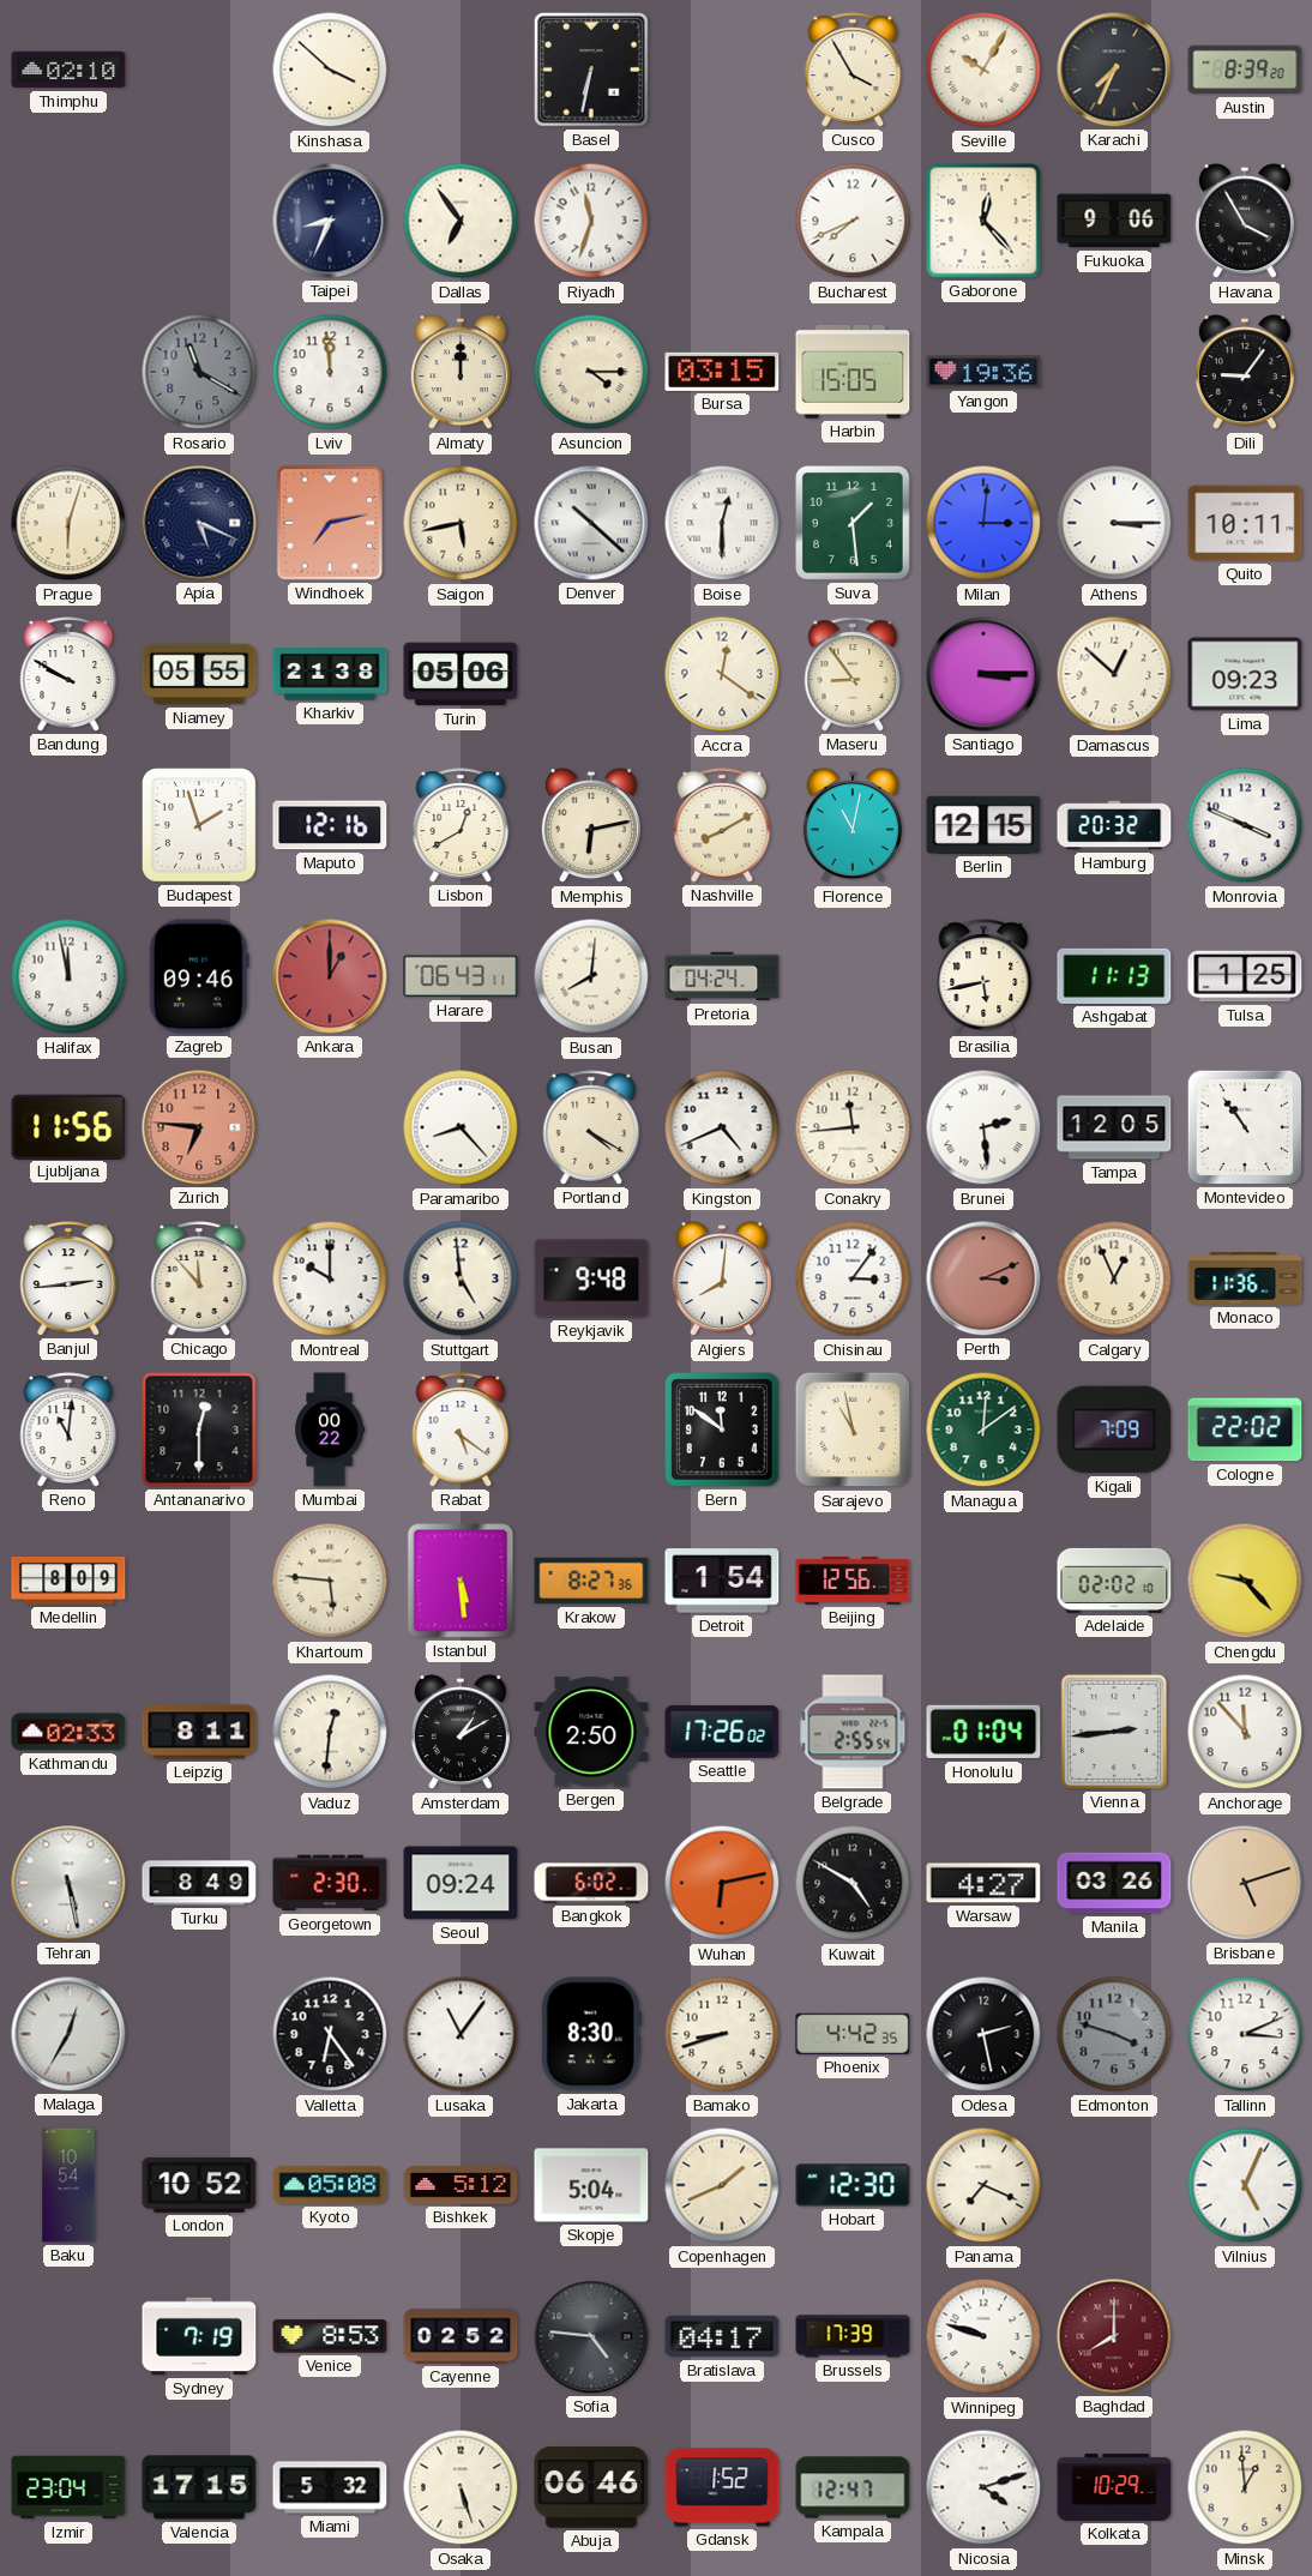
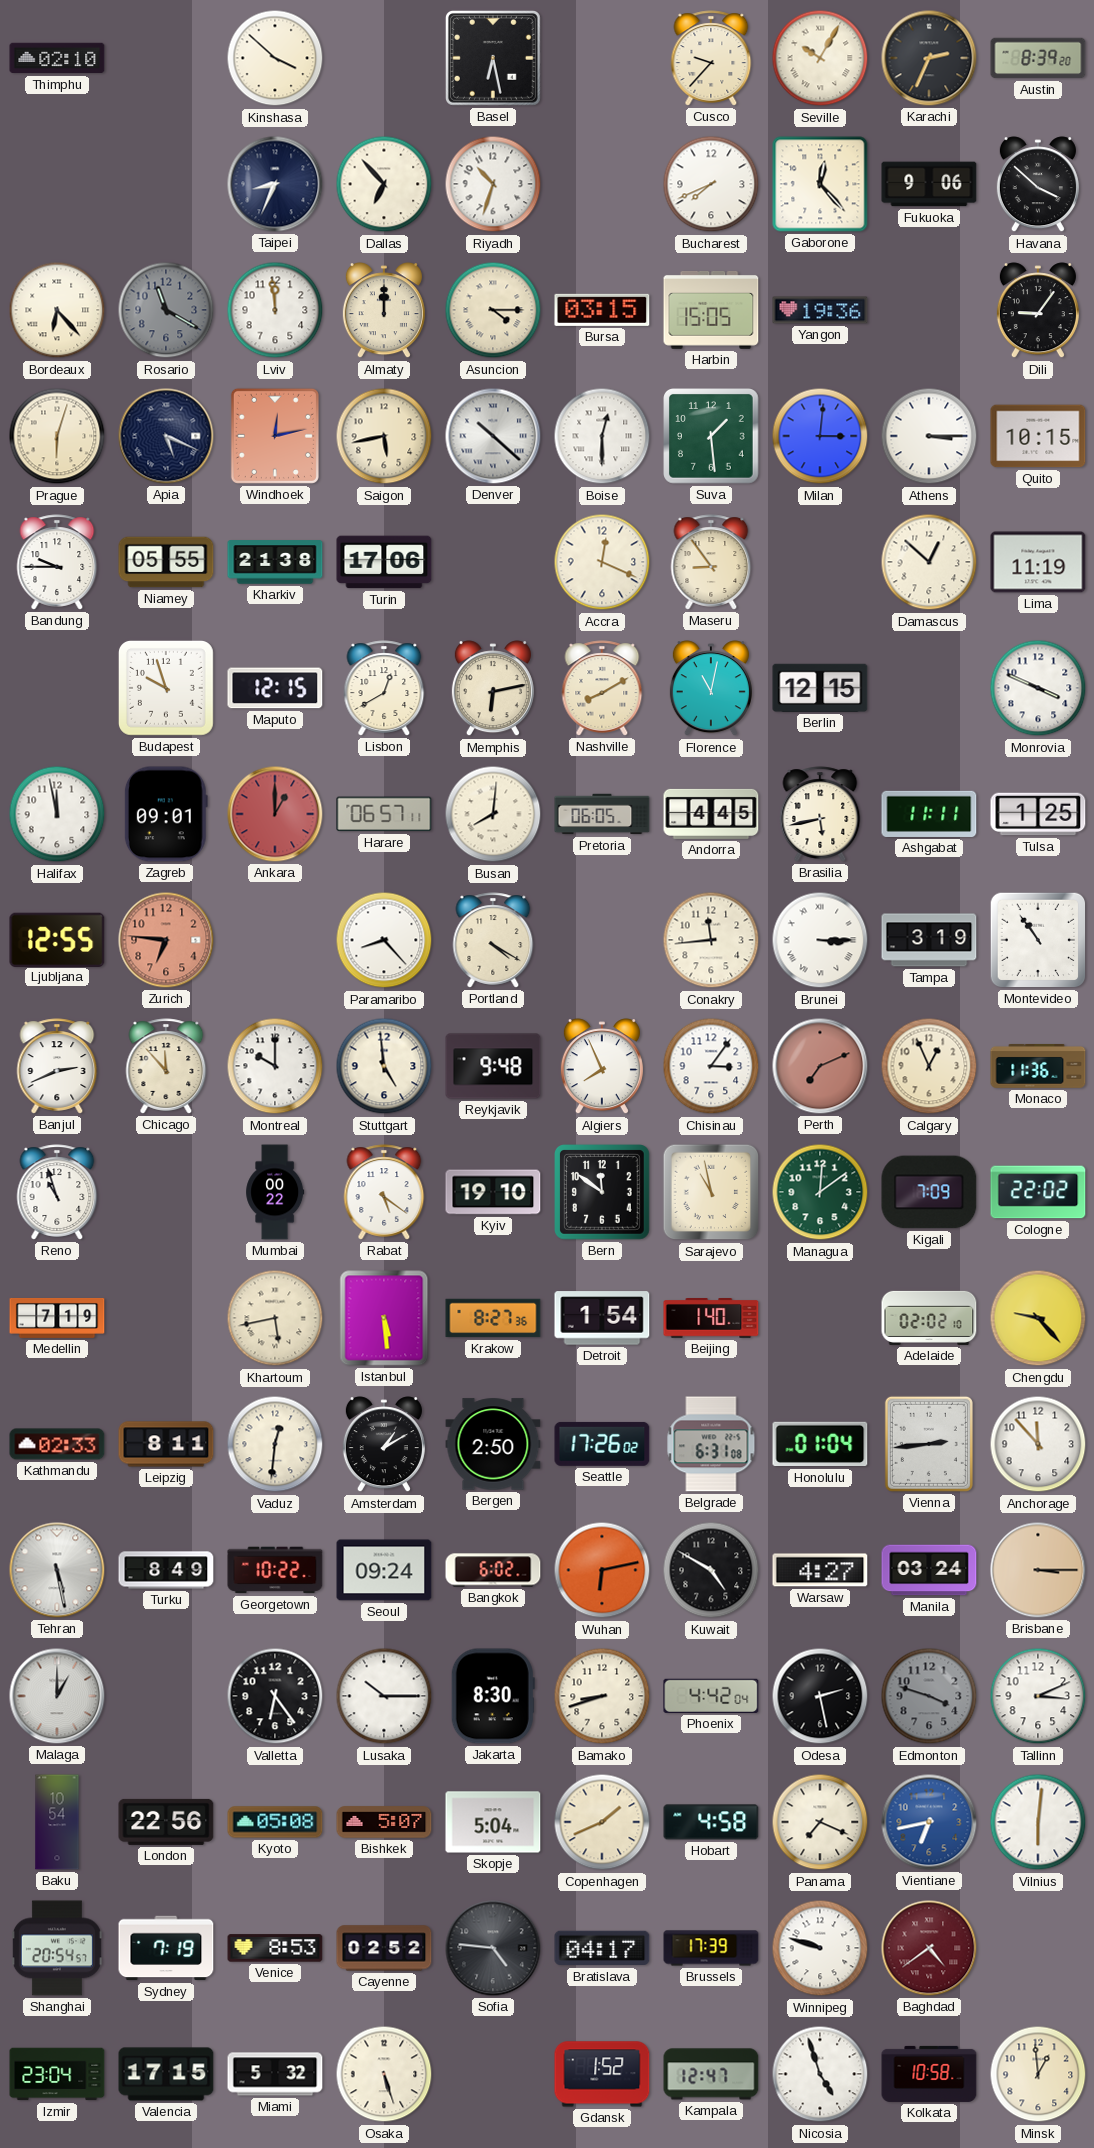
Basel: 6:32 -> 6:28 (493, 58)
Cusco: 3:55 -> 9:37 (711, 58)
Karachi: 7:34 -> 2:34 (929, 58)
Dallas: 6:54 -> 6:53 (384, 184)
Riyadh: 11:33 -> 10:33 (493, 184)
Havana: 3:55 -> 3:52 (1038, 185)
Bordeaux: none -> 6:23 (57, 310)
Windhoek: 7:13 -> 12:13 (275, 436)
Quito: 10:11 -> 10:15 (1038, 436)
Bandung: 9:50 -> 9:45 (57, 562)
Turin: 05:06 -> 17:06 (384, 562)
Accra: 12:21 -> 12:19 (602, 562)
Santiago: 3:15 -> none (983, 674)
Lima: 09:23 -> 11:19 (1038, 562)
Budapest: 1:57 -> 9:57 (166, 688)
Maputo: 12:16 -> 12:15 (275, 688)
Hamburg: 20:32 -> none (1114, 825)
Zagreb: 09:46 -> 09:01 (166, 814)
Harare: 06:43 -> 06:57 (384, 814)
Pretoria: 04:24 -> 06:05 (602, 814)
Andorra: none -> 4:45 (711, 814)
Ashgabat: 11:13 -> 11:11 (929, 814)
Ljubljana: 11:56 -> 12:55 (57, 939)
Kingston: 4:41 -> none (722, 1127)
Brunei: 2:29 -> 3:15 (820, 940)
Tampa: 12:05 -> 3:19 (929, 940)
Banjul: 2:44 -> 2:41 (57, 1066)
Algiers: 8:01 -> 7:56 (602, 1067)
Perth: 3:11 -> 7:11 (820, 1066)
Reno: 11:01 -> 10:57 (57, 1192)
Antananarivo: 12:30 -> none (199, 1430)
Kyiv: none -> 19:10 (493, 1192)
Medellin: 8:09 -> 7:19 (57, 1318)
Khartoum: 5:46 -> 5:43 (275, 1318)
Beijing: 12:56 -> 1:40 (711, 1319)
Belgrade: 2:55 -> 6:31 (711, 1444)
Georgetown: 2:30 -> 10:22 (275, 1570)
Manila: 03:26 -> 03:24 (929, 1570)
Brisbane: 5:12 -> 3:15 (1038, 1570)
Malaga: 12:35 -> 1:00 (57, 1696)
Lusaka: 11:06 -> 10:15 (384, 1696)
Phoenix: 4:42:35 -> 4:42:04 (711, 1696)
London: 10:52 -> 22:56 (166, 1822)
Bishkek: 5:12 -> 5:07 (384, 1822)
Hobart: 12:30 -> 4:58 (711, 1822)
Vientiane: none -> 6:43 (929, 1822)
Vilnius: 5:04 -> 6:01 (1038, 1822)
Shanghai: none -> 20:54 (57, 1948)
Baghdad: 8:00 -> 4:39 (929, 1948)
Abuja: 06:46 -> none (591, 2487)
Nicosia: 4:12 -> 4:57 (820, 2074)
Kolkata: 10:29 -> 10:58 (929, 2074)
